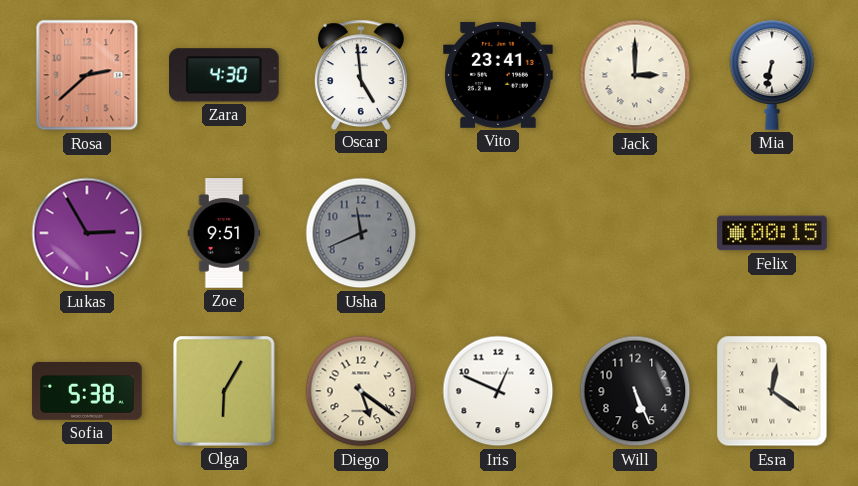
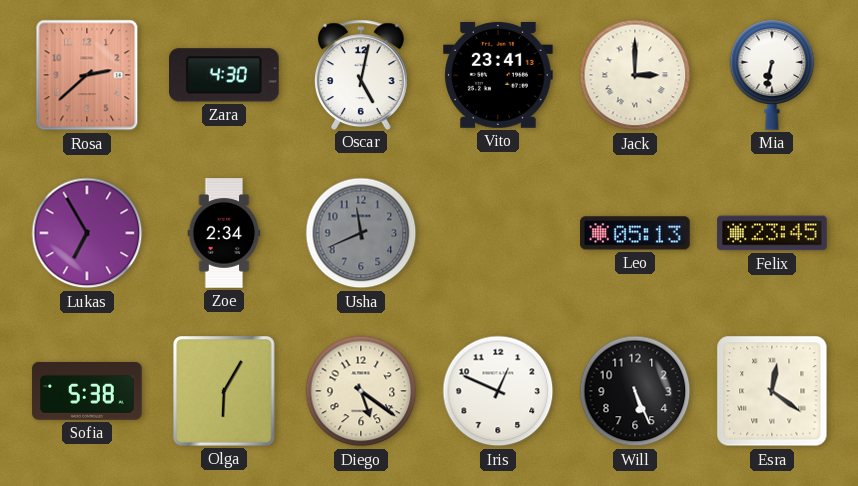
Oscar: 4:59 -> 5:02 (361, 74)
Lukas: 2:55 -> 6:55 (87, 233)
Zoe: 9:51 -> 2:34 (224, 233)
Leo: none -> 05:13 (635, 233)
Felix: 00:15 -> 23:45 (772, 233)
